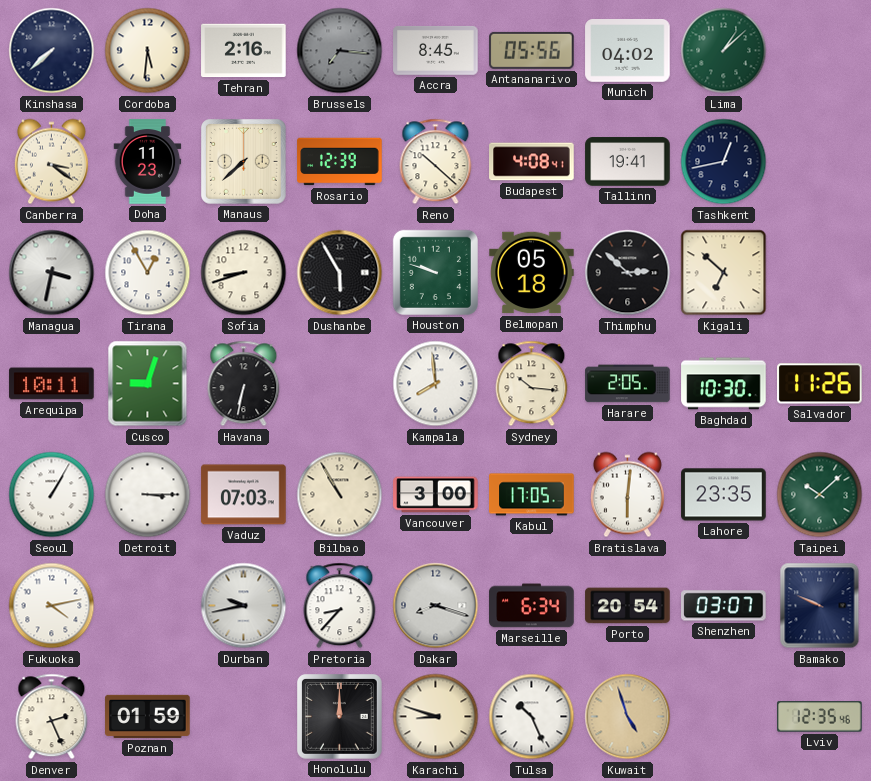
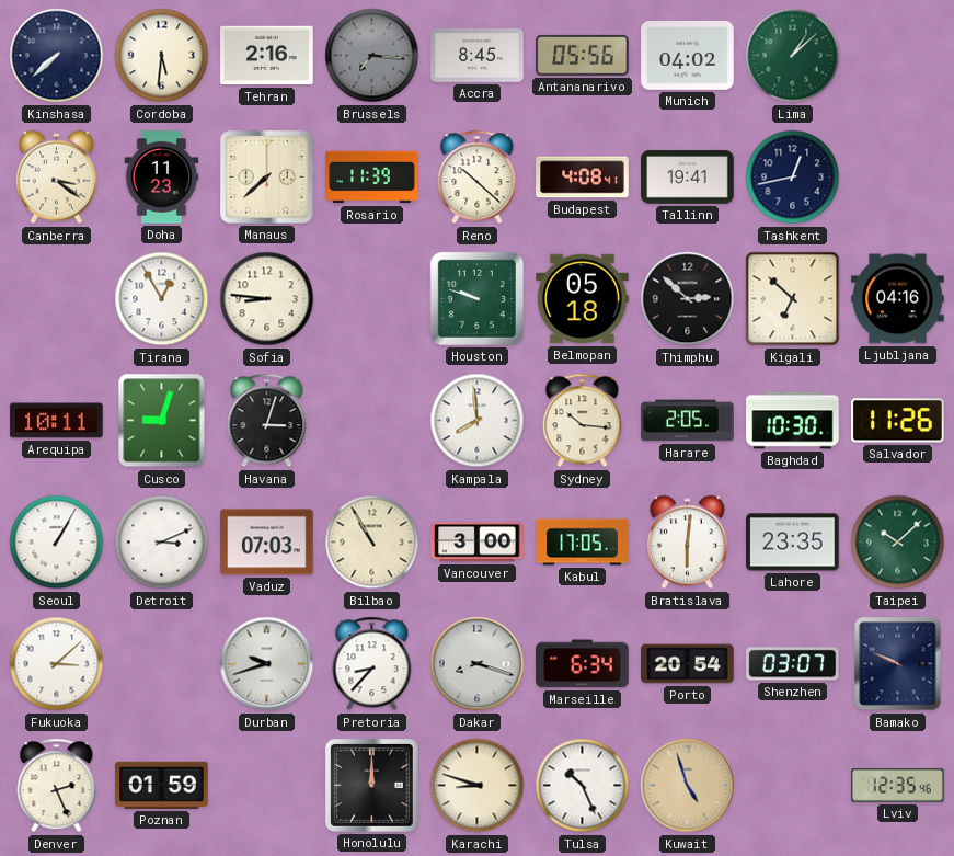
Rosario: 12:39 -> 11:39 (372, 178)
Managua: 3:32 -> none (52, 273)
Sofia: 8:42 -> 8:46 (267, 299)
Dushanbe: 5:55 -> none (340, 273)
Ljubljana: none -> 04:16 (898, 299)
Havana: 6:32 -> 3:03 (267, 421)
Detroit: 3:15 -> 3:11 (162, 543)
Fukuoka: 4:13 -> 3:08 (57, 664)
Durban: 9:43 -> 9:42 (267, 664)
